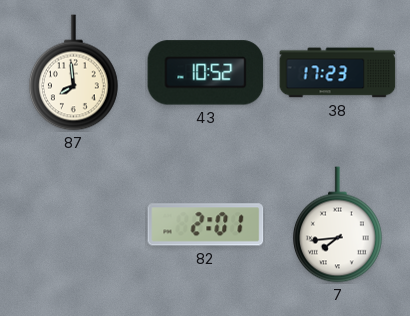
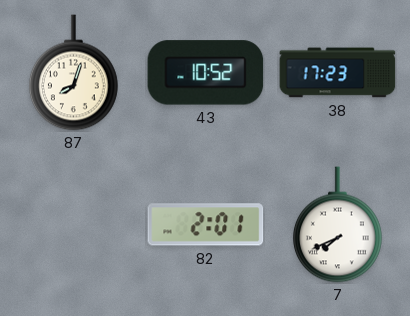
87: 7:59 -> 8:03 (73, 73)
7: 7:44 -> 7:41 (337, 225)
